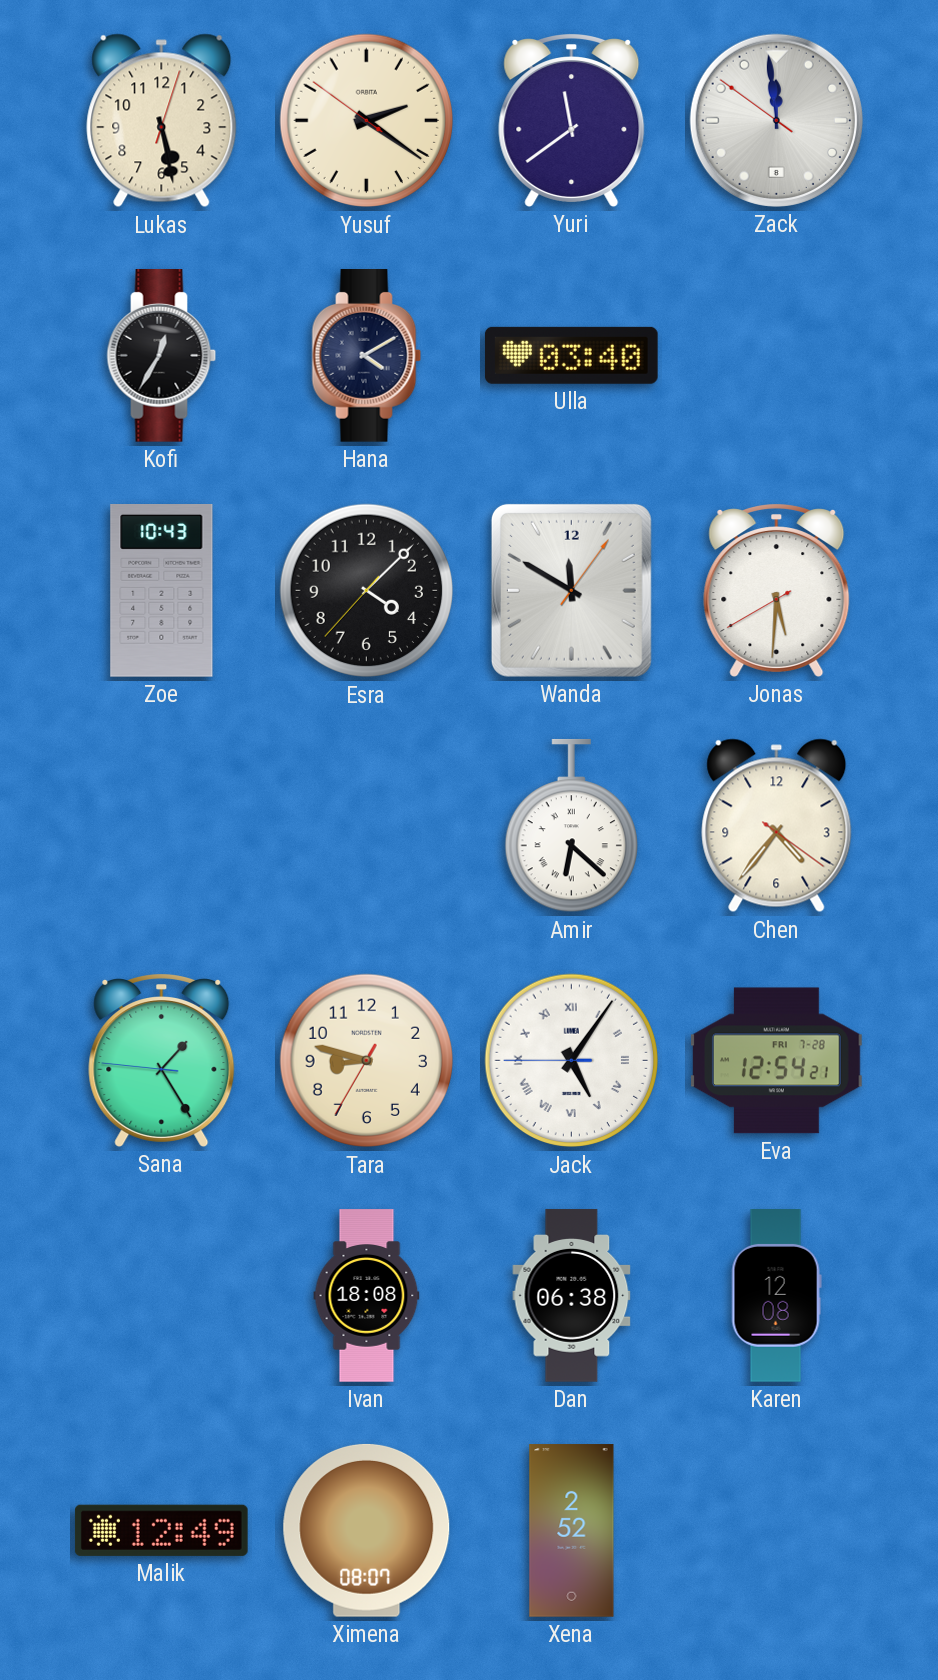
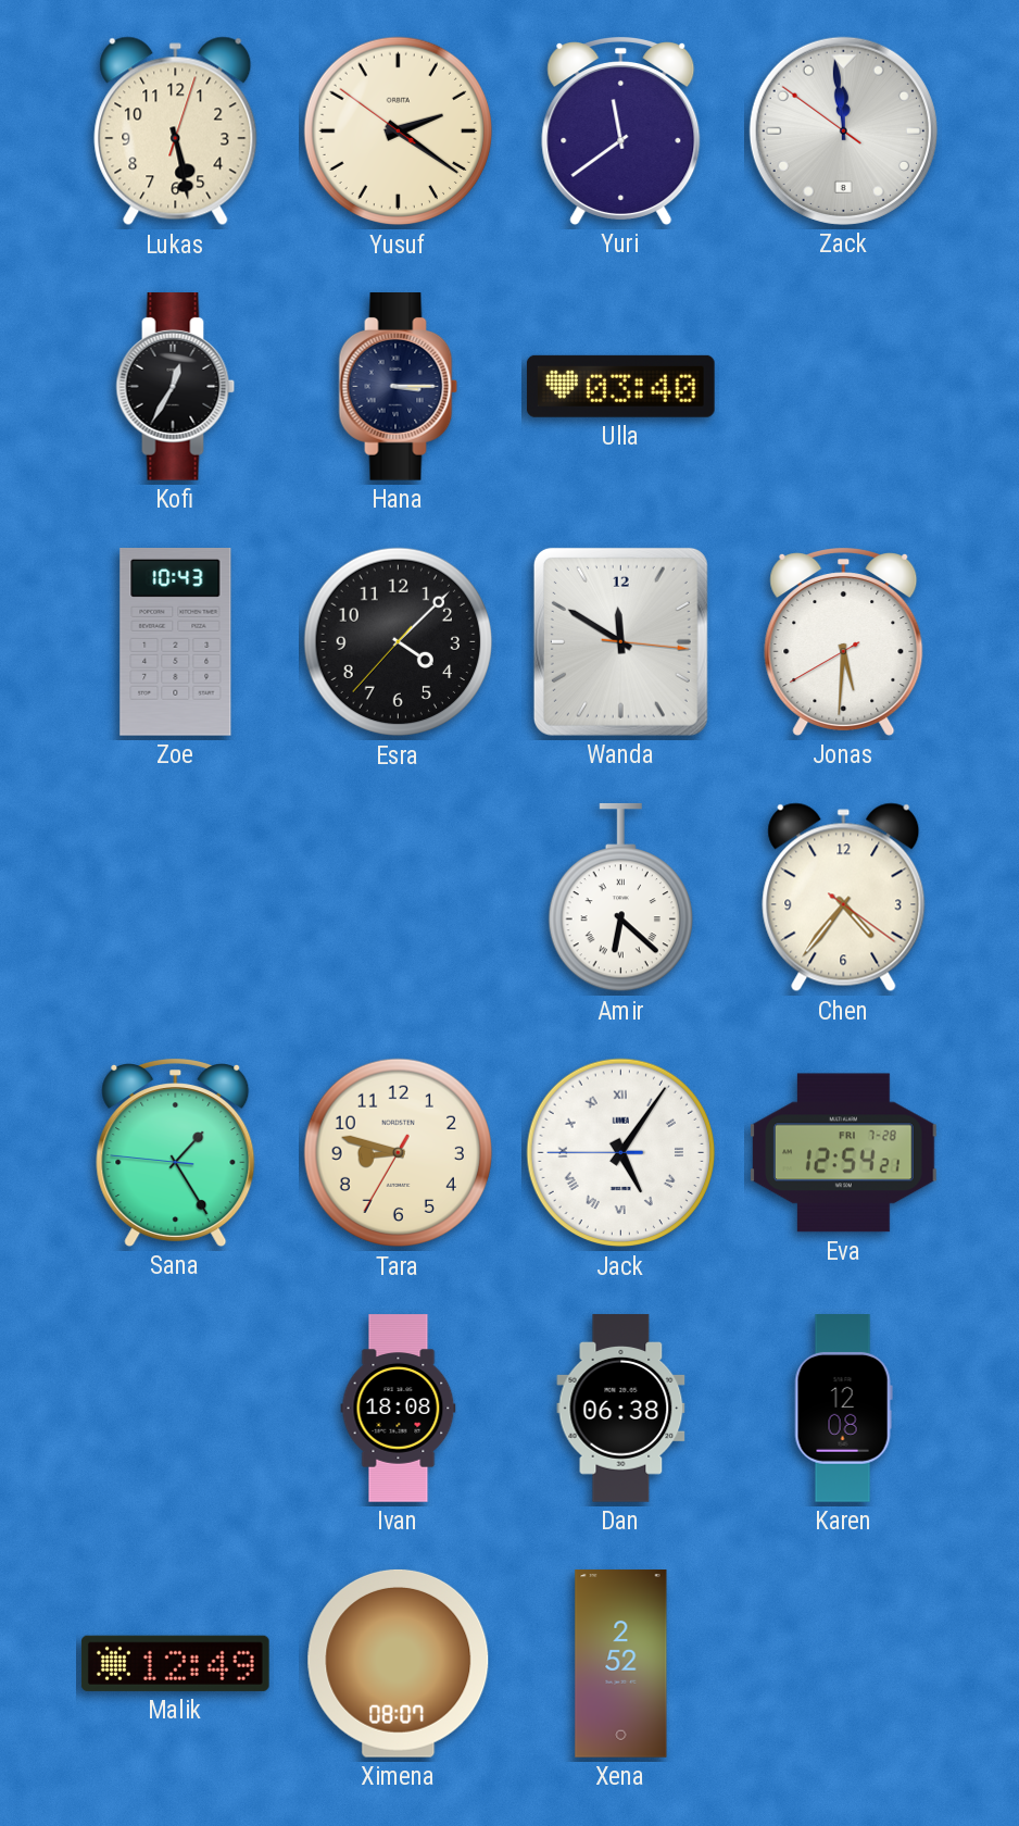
Hana: 4:10 -> 3:15 (399, 387)
Wanda: 11:50:06 -> 11:50:16 (620, 641)
